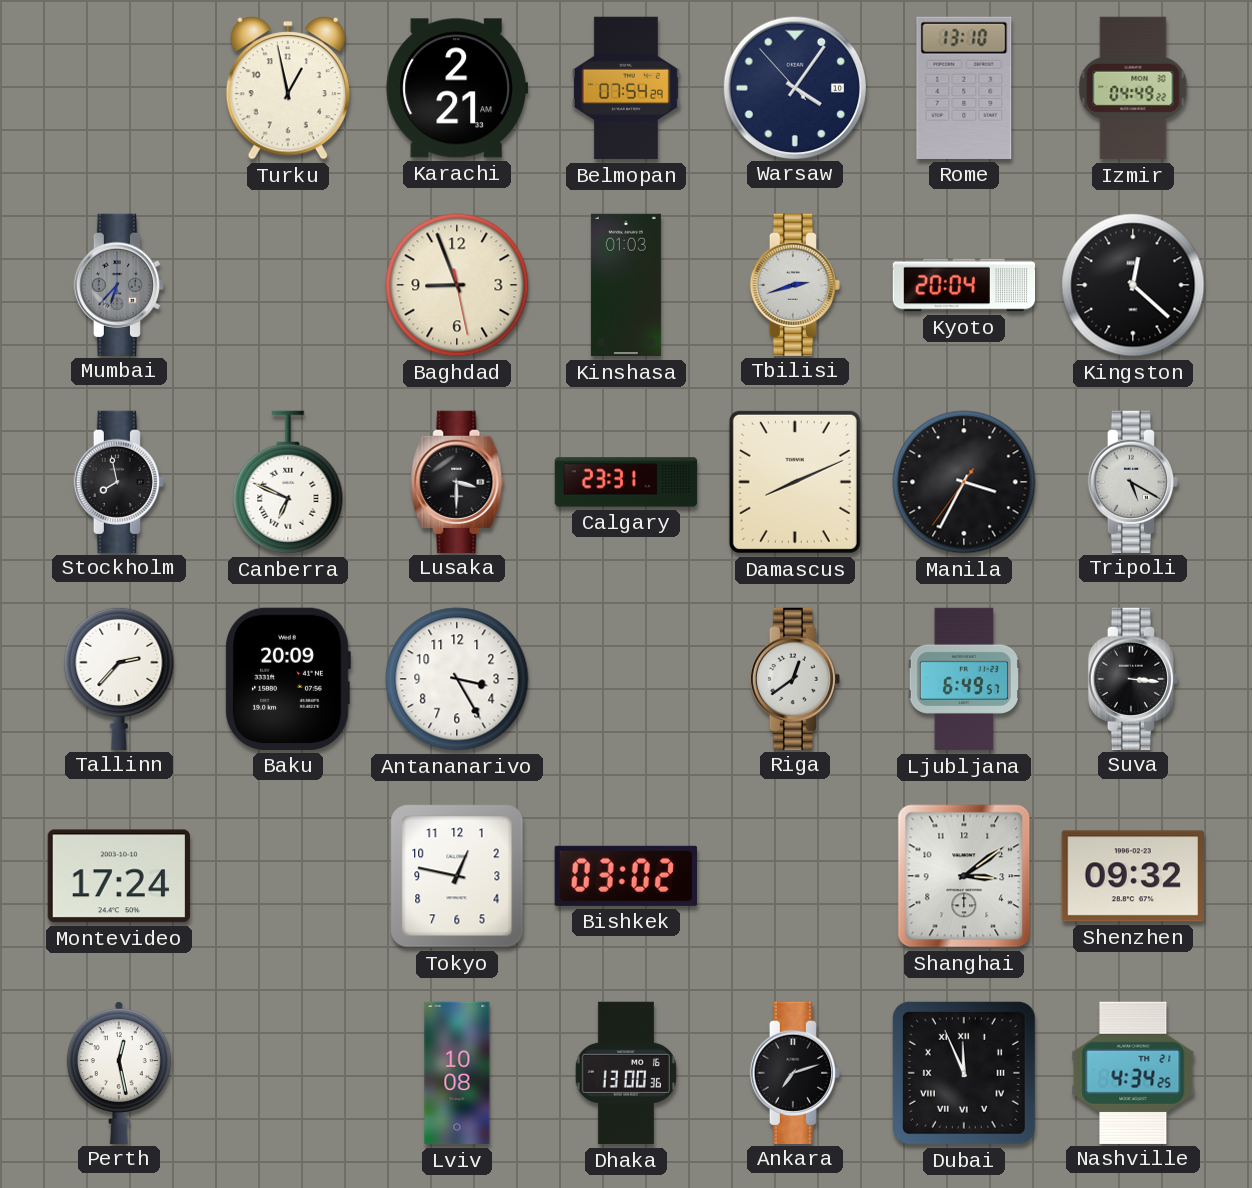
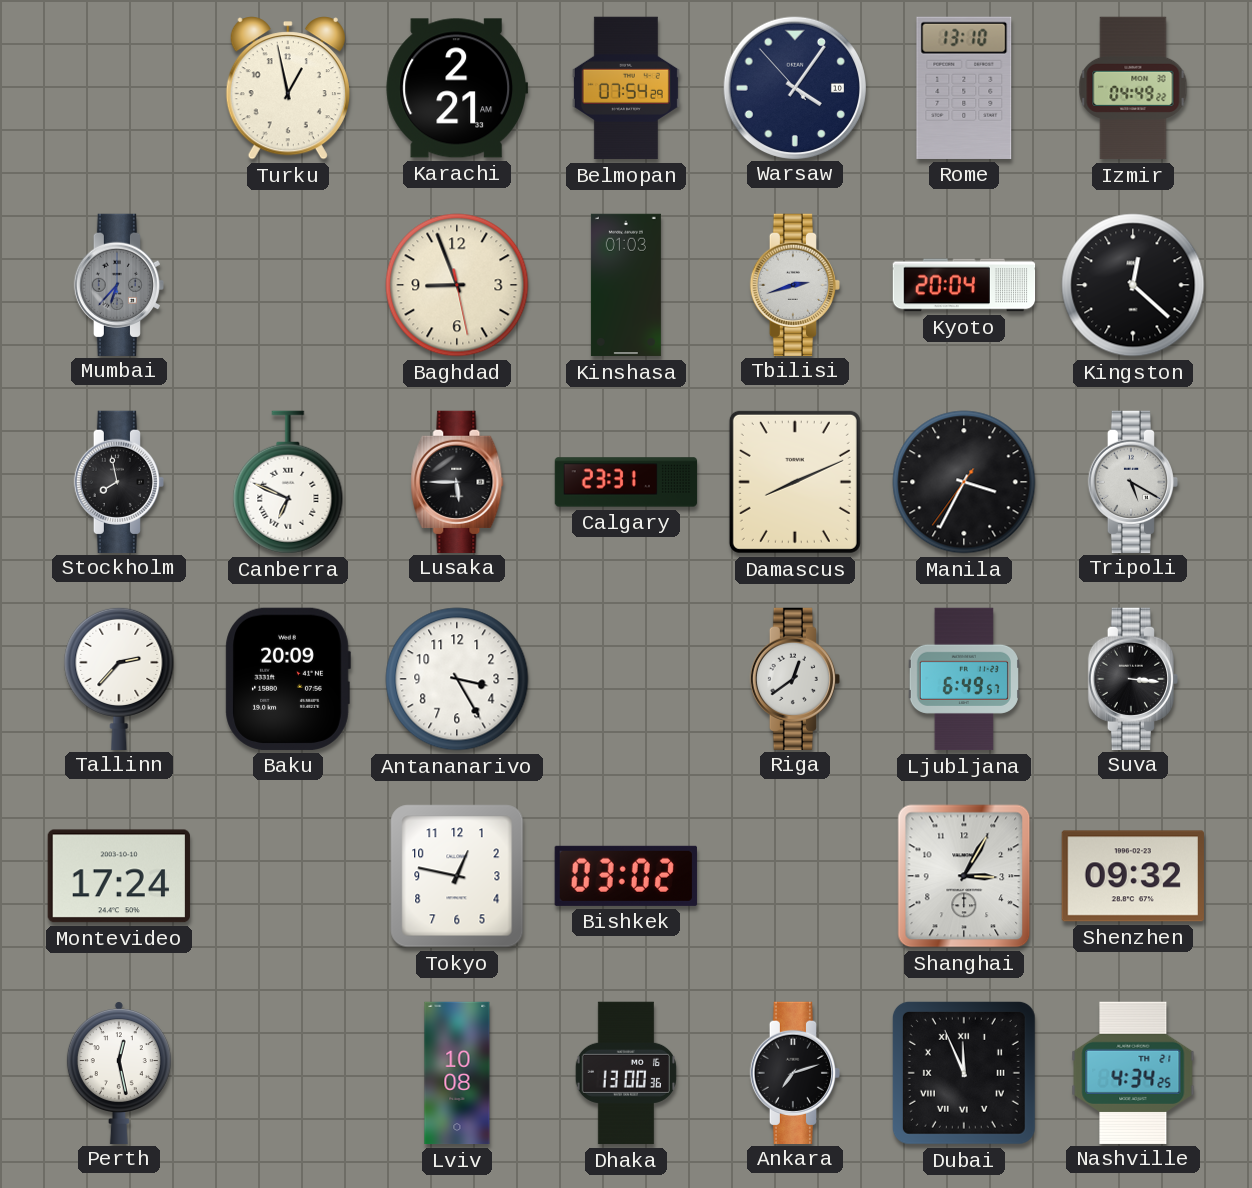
Lusaka: 3:30 -> 5:45 (457, 481)
Shanghai: 3:09 -> 3:05 (964, 876)
